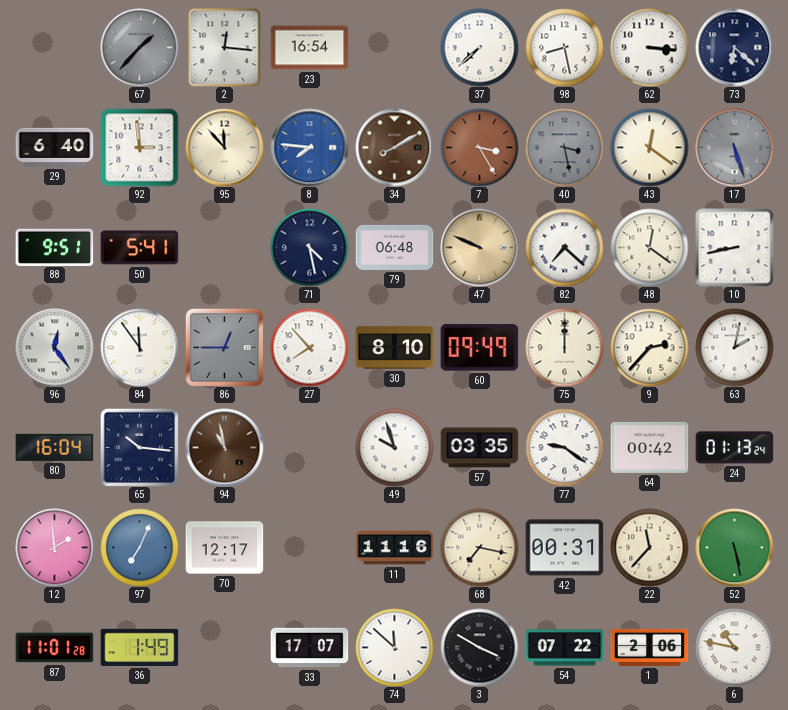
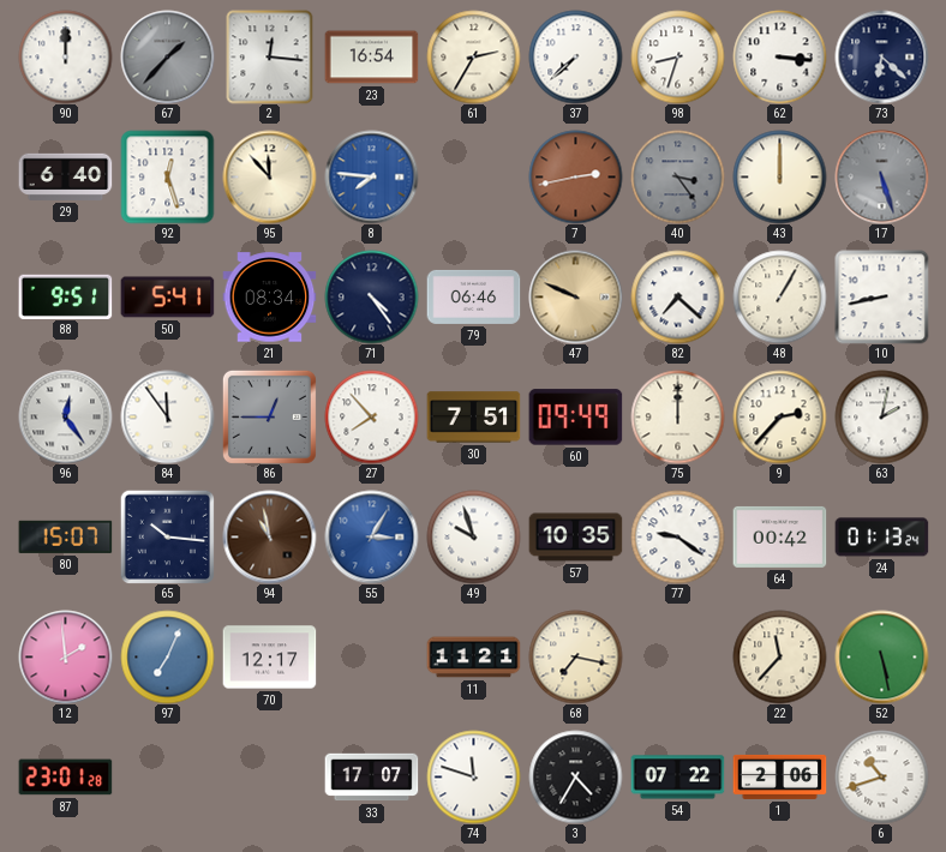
90: none -> 12:00 (65, 56)
61: none -> 2:35 (473, 56)
98: 8:28 -> 8:33 (677, 56)
92: 2:59 -> 12:27 (167, 176)
34: 8:10 -> none (394, 147)
7: 3:25 -> 2:43 (575, 176)
40: 3:28 -> 3:24 (677, 176)
43: 12:21 -> 12:00 (779, 176)
21: none -> 08:34 (269, 298)
71: 4:28 -> 4:24 (371, 296)
79: 06:48 -> 06:46 (473, 296)
48: 12:21 -> 1:05 (779, 296)
30: 8:10 -> 7:51 (473, 418)
80: 16:04 -> 15:07 (65, 536)
55: none -> 3:05 (371, 536)
57: 03:35 -> 10:35 (575, 538)
11: 11:16 -> 11:21 (473, 658)
42: 00:31 -> none (564, 548)
87: 11:01 -> 23:01 (65, 778)
36: 1:49 -> none (139, 647)
74: 11:52 -> 11:48 (473, 776)
3: 3:50 -> 4:35 (575, 776)
6: 10:47 -> 10:42 (881, 776)
